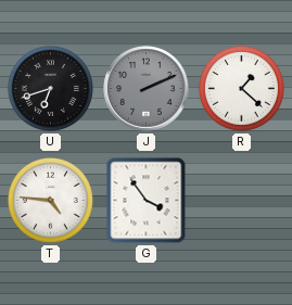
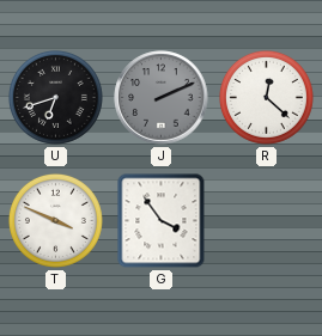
R: 1:22 -> 12:22 (266, 97)
T: 4:46 -> 3:49 (55, 220)
